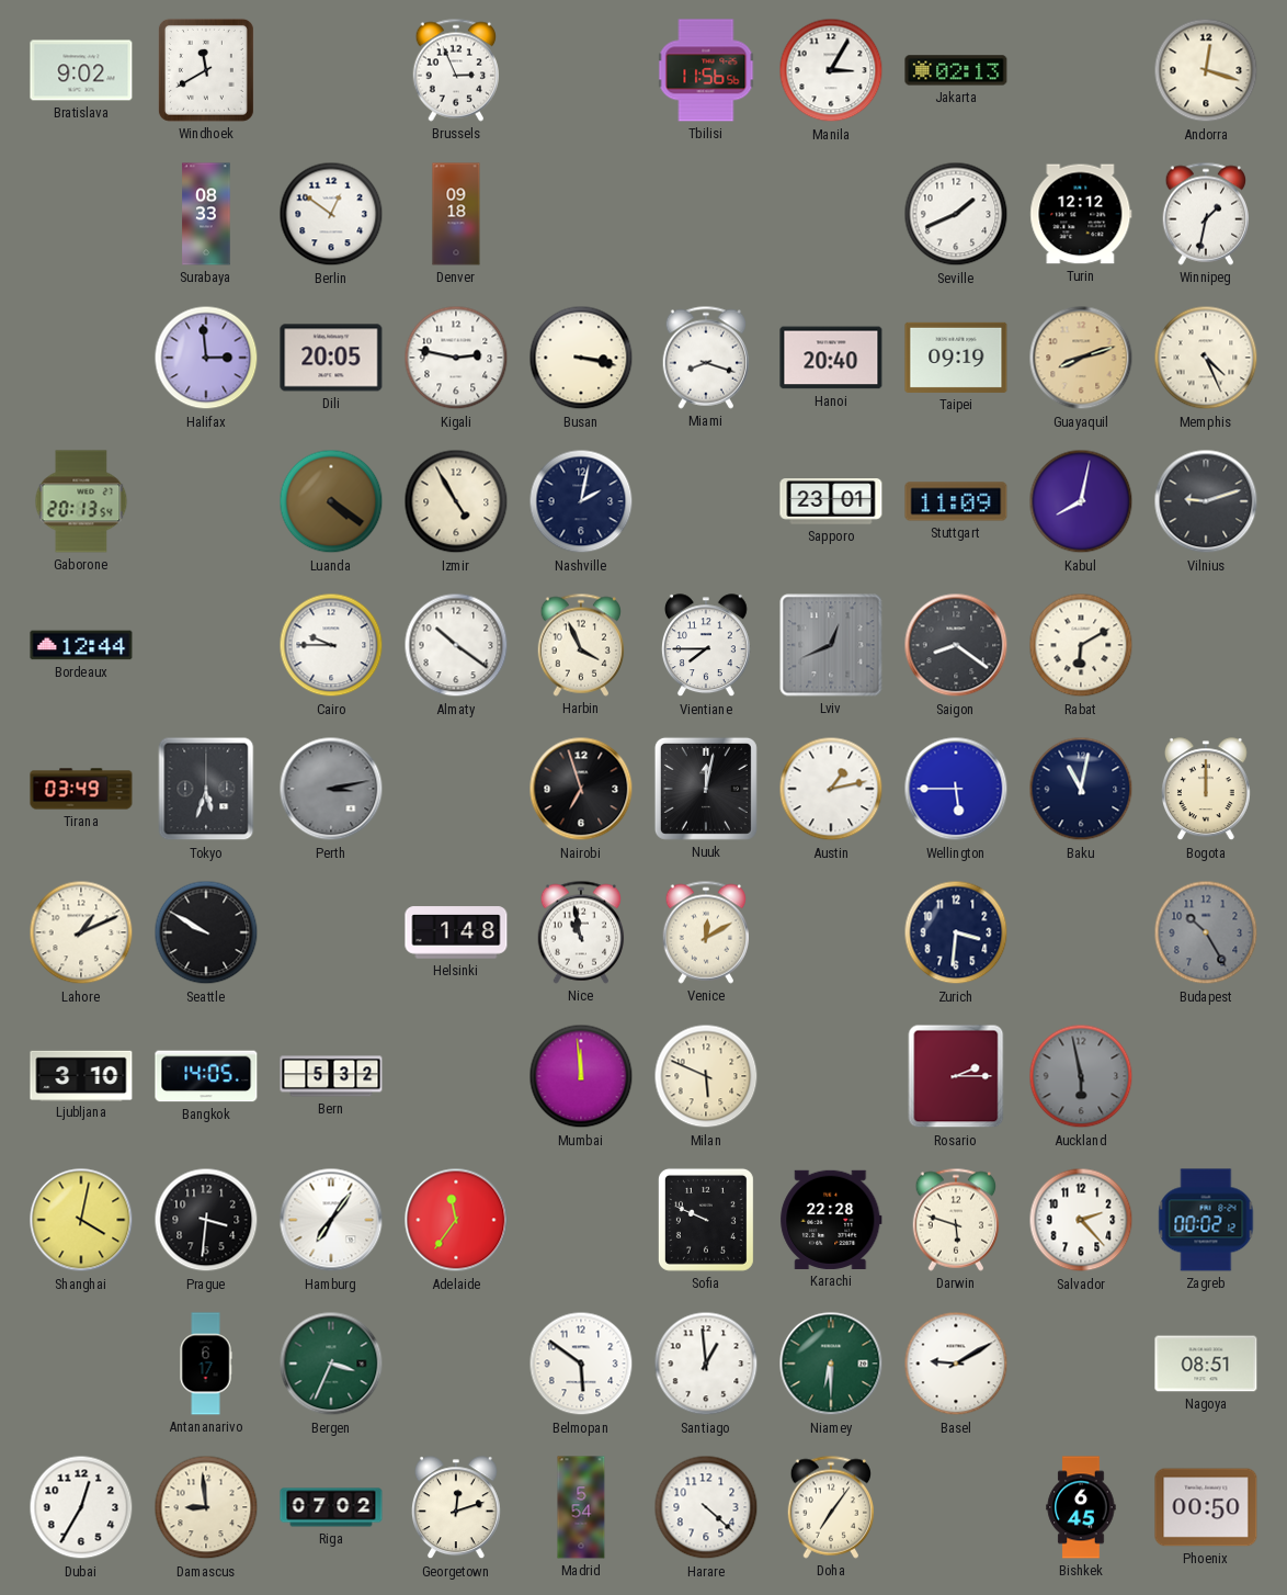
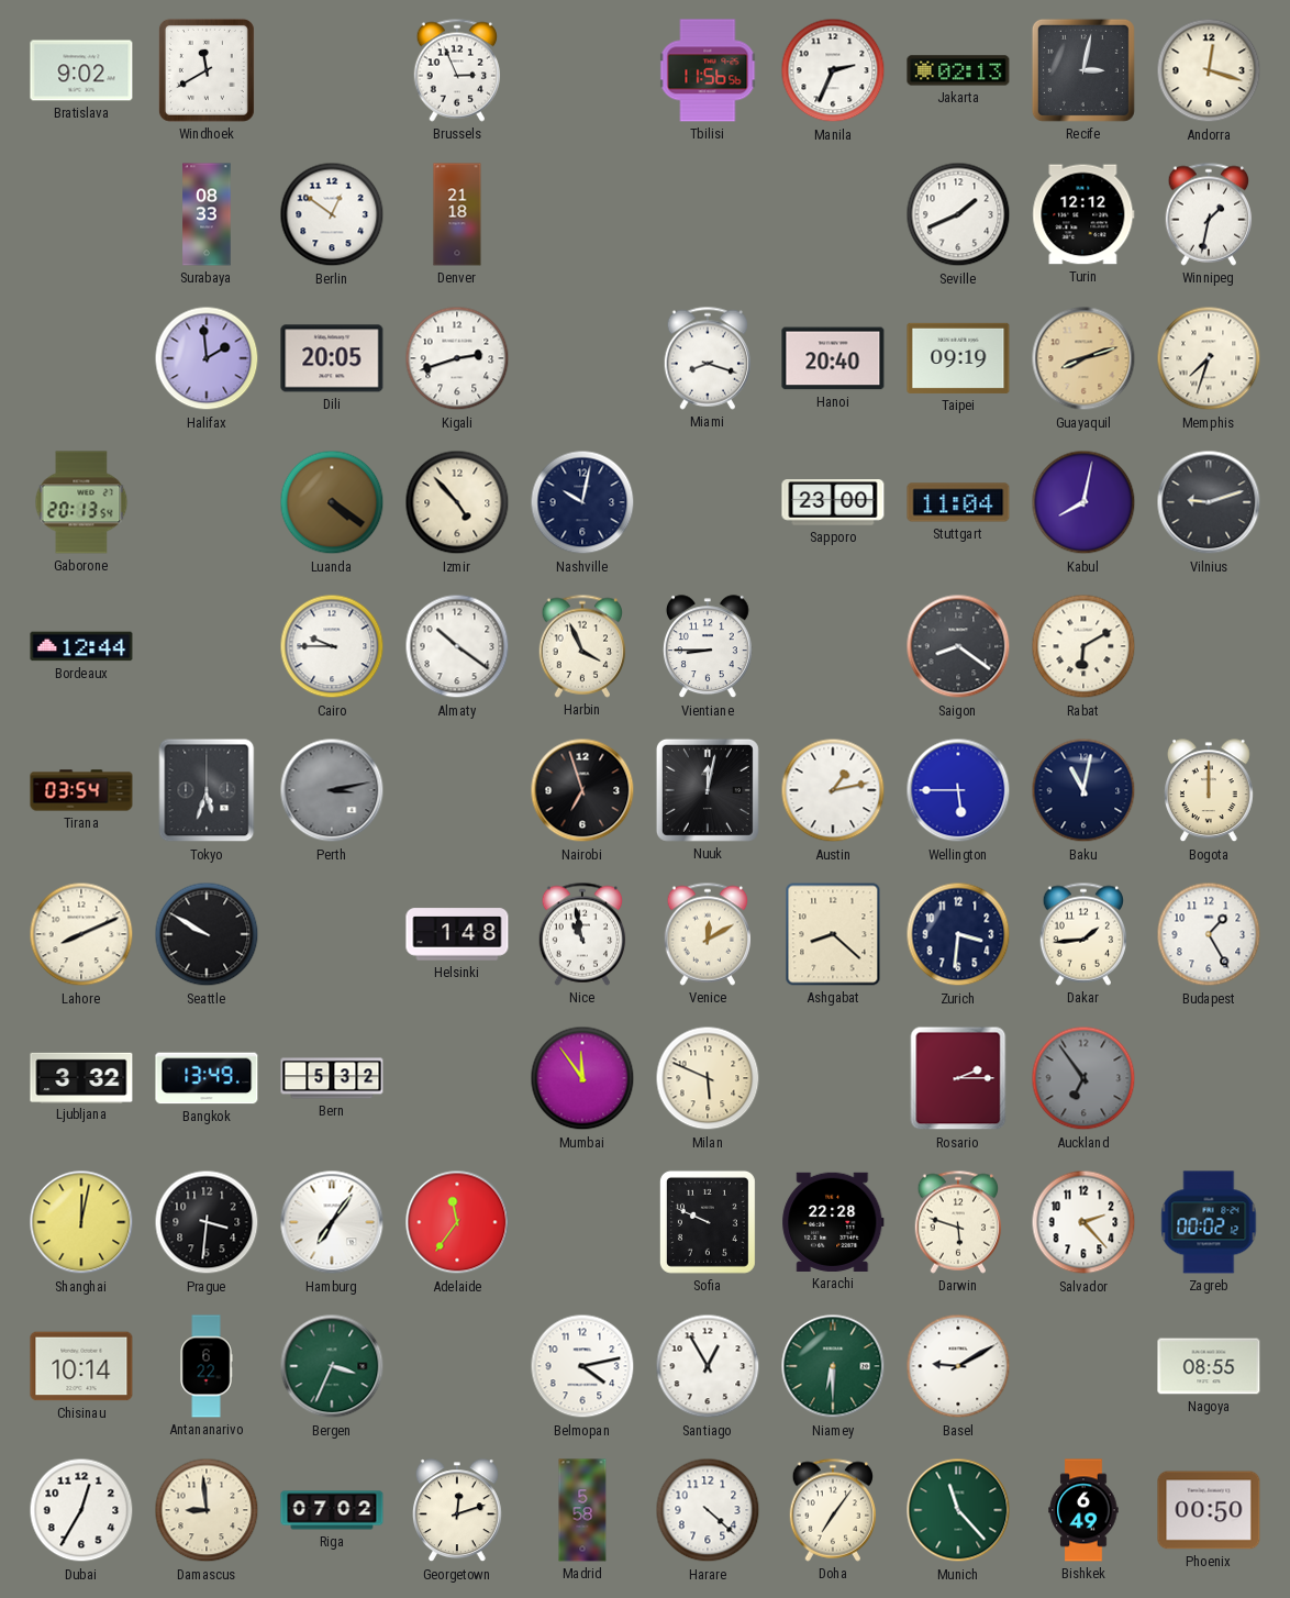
Manila: 3:05 -> 2:34 (833, 70)
Recife: none -> 3:02 (1083, 70)
Denver: 09:18 -> 21:18 (457, 214)
Halifax: 2:59 -> 1:59 (207, 358)
Kigali: 2:47 -> 2:42 (457, 358)
Busan: 3:17 -> none (581, 358)
Memphis: 4:26 -> 7:33 (1209, 358)
Izmir: 4:55 -> 4:53 (457, 502)
Nashville: 2:02 -> 10:02 (582, 502)
Sapporo: 23:01 -> 23:00 (833, 503)
Stuttgart: 11:09 -> 11:04 (958, 502)
Vientiane: 7:45 -> 8:45 (708, 647)
Lviv: 12:41 -> none (831, 645)
Tirana: 03:49 -> 03:54 (81, 790)
Lahore: 1:11 -> 8:11 (81, 934)
Ashgabat: none -> 8:22 (833, 934)
Dakar: none -> 1:44 (1083, 934)
Budapest: 10:25 -> 1:25 (1209, 934)
Budapest dial: grey -> white (1209, 934)
Ljubljana: 3:10 -> 3:32 (81, 1077)
Bangkok: 14:05 -> 13:49 (207, 1078)
Mumbai: 11:59 -> 11:54 (582, 1078)
Auckland: 5:58 -> 6:54 (1083, 1078)
Shanghai: 4:02 -> 12:02 (81, 1222)
Chisinau: none -> 10:14 (81, 1366)
Antananarivo: 6:17 -> 6:22 (207, 1366)
Belmopan: 5:51 -> 4:13 (582, 1366)
Santiago: 12:59 -> 12:55 (708, 1366)
Nagoya: 08:51 -> 08:55 (1209, 1366)
Madrid: 5:54 -> 5:58 (582, 1510)
Munich: none -> 11:23 (958, 1510)
Bishkek: 6:45 -> 6:49 (1083, 1510)
